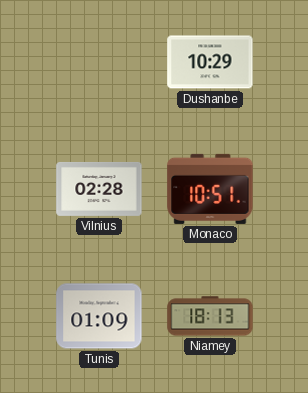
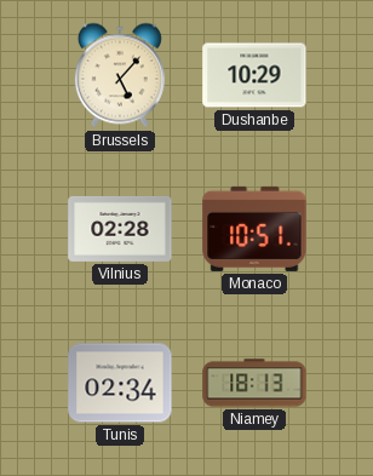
Brussels: none -> 5:07 (120, 75)
Tunis: 01:09 -> 02:34 (120, 383)
